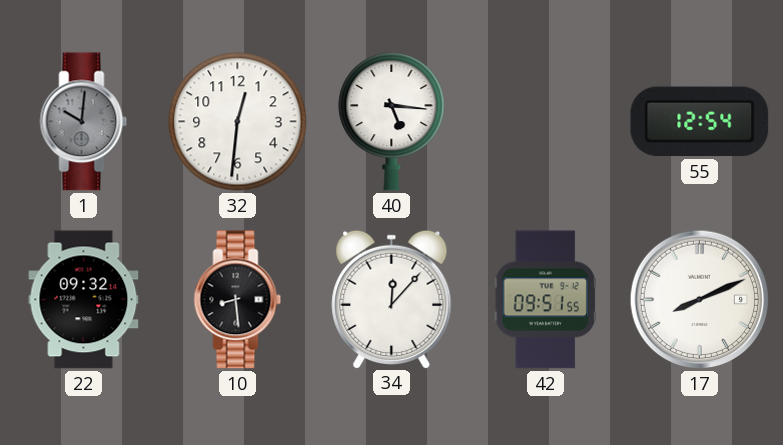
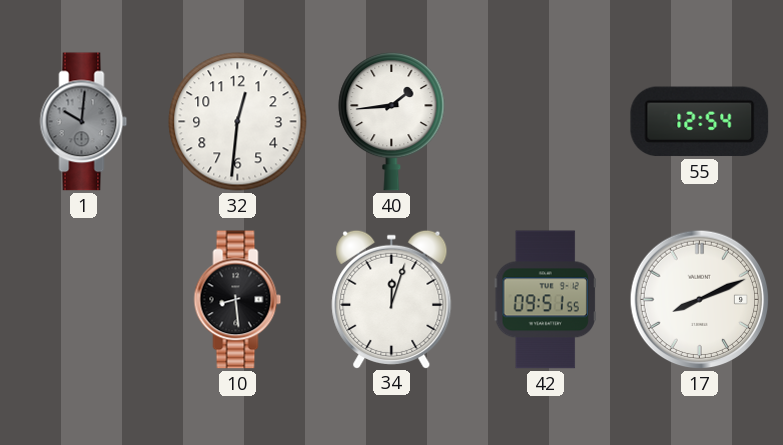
40: 5:16 -> 1:44 (392, 121)
22: 09:32 -> none (84, 300)
34: 12:07 -> 12:03 (392, 299)
